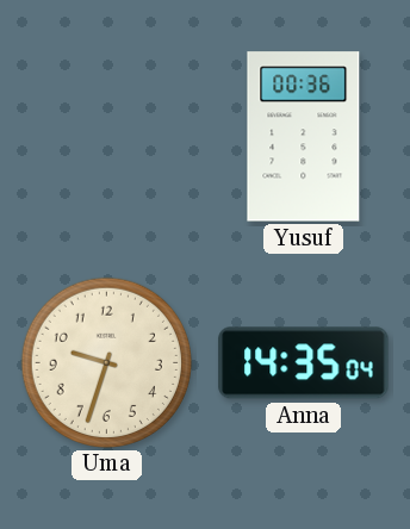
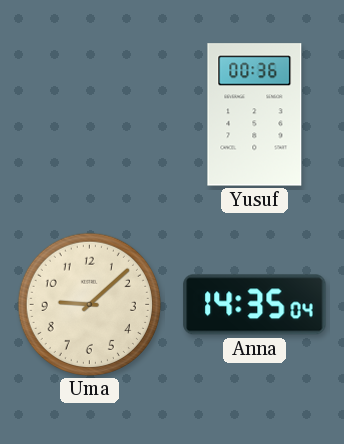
Uma: 9:33 -> 9:08 (89, 304)
